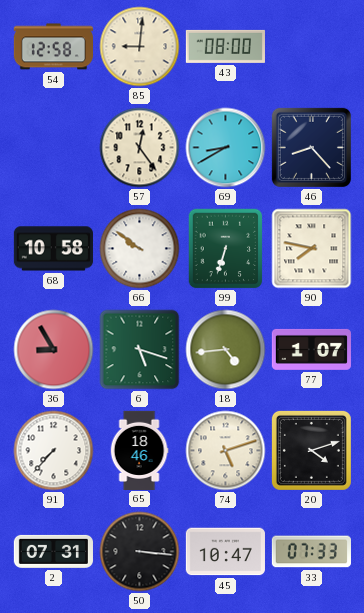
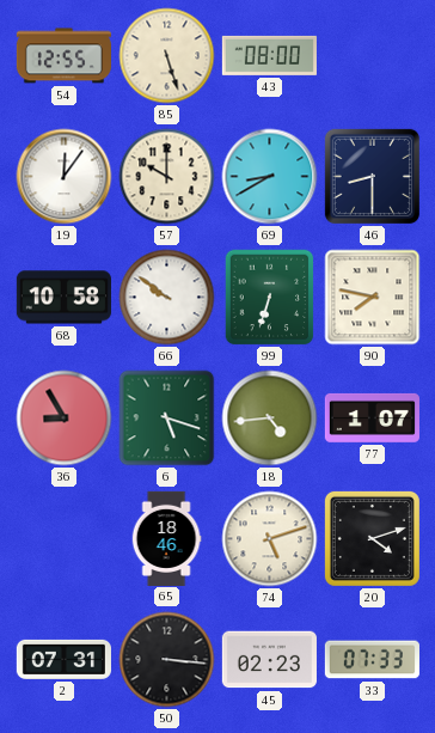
54: 12:58 -> 12:55 (63, 56)
85: 9:01 -> 5:27 (167, 56)
19: none -> 12:06 (65, 177)
57: 12:24 -> 10:00 (167, 177)
46: 8:23 -> 8:30 (372, 176)
91: 7:37 -> none (54, 451)
45: 10:47 -> 02:23 (269, 660)
